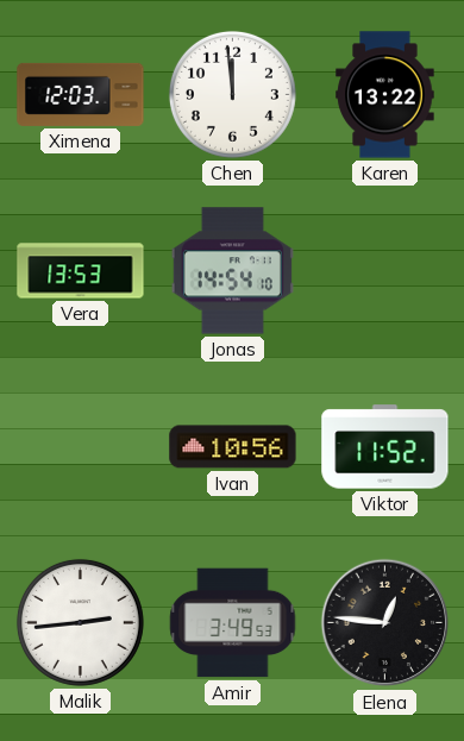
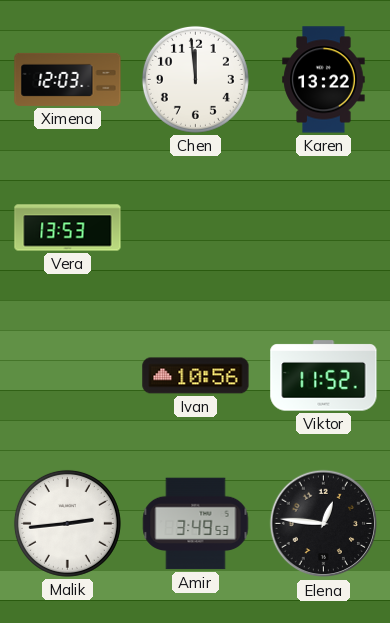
Jonas: 14:54 -> none (232, 271)
